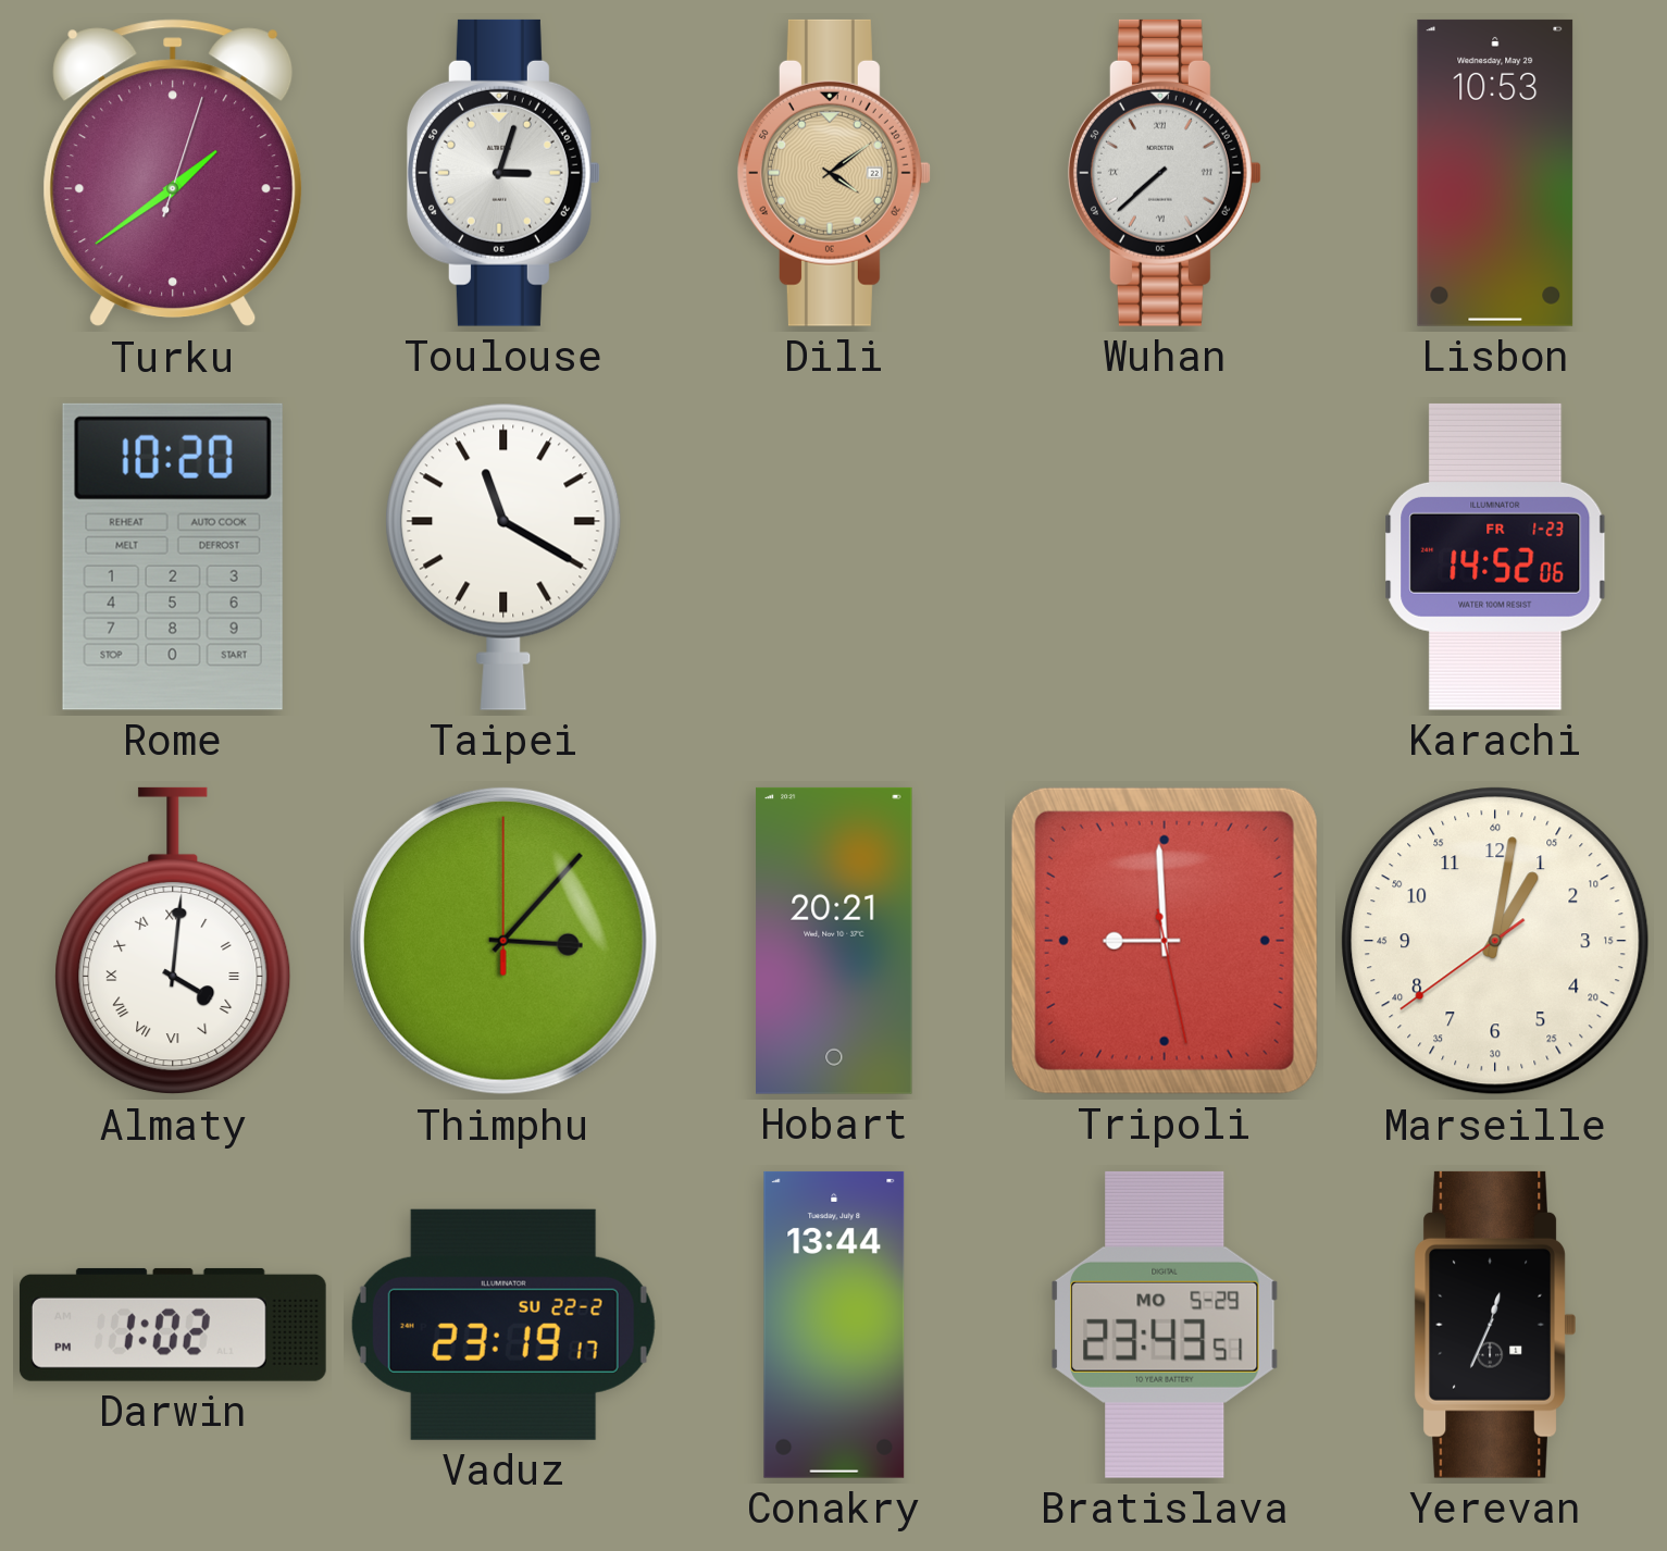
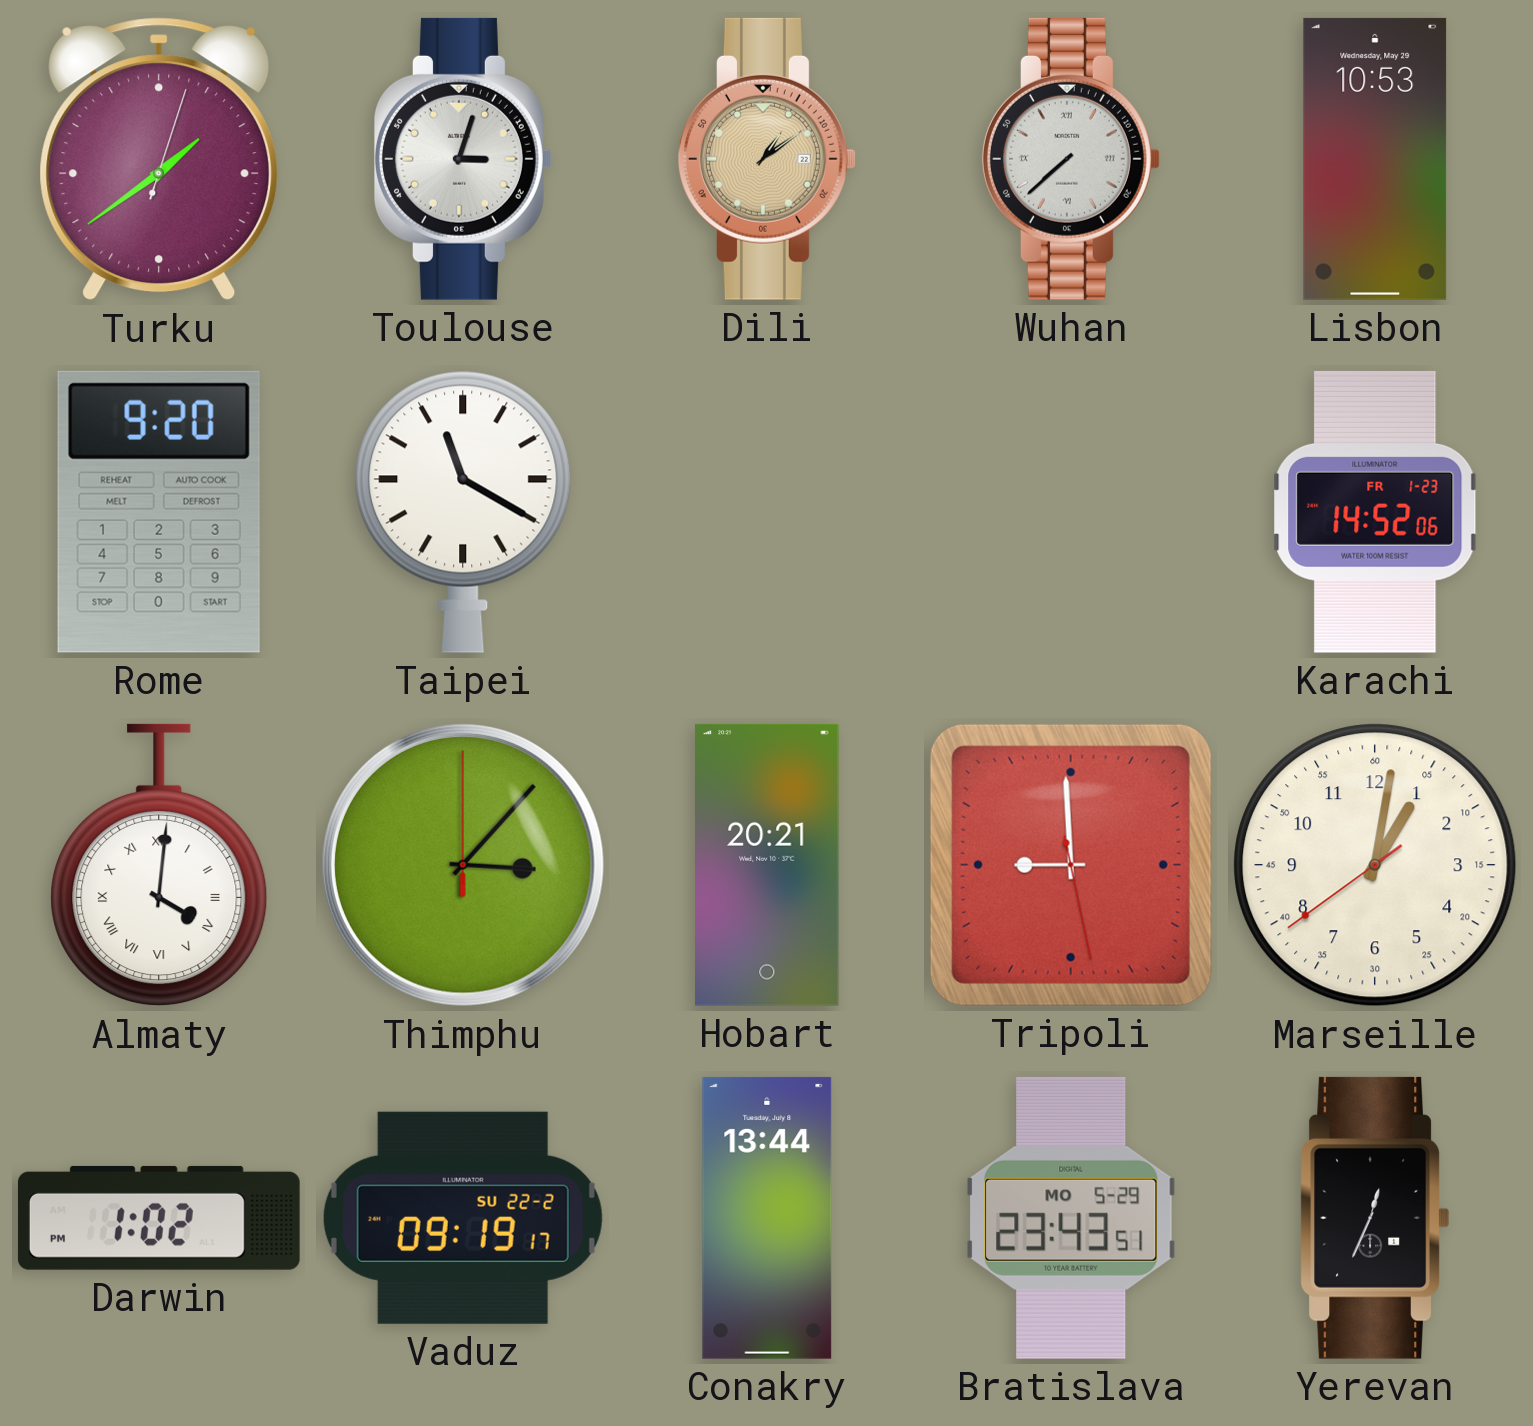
Dili: 4:09 -> 1:09 (767, 159)
Rome: 10:20 -> 9:20 (159, 512)
Vaduz: 23:19 -> 09:19 (463, 1218)
